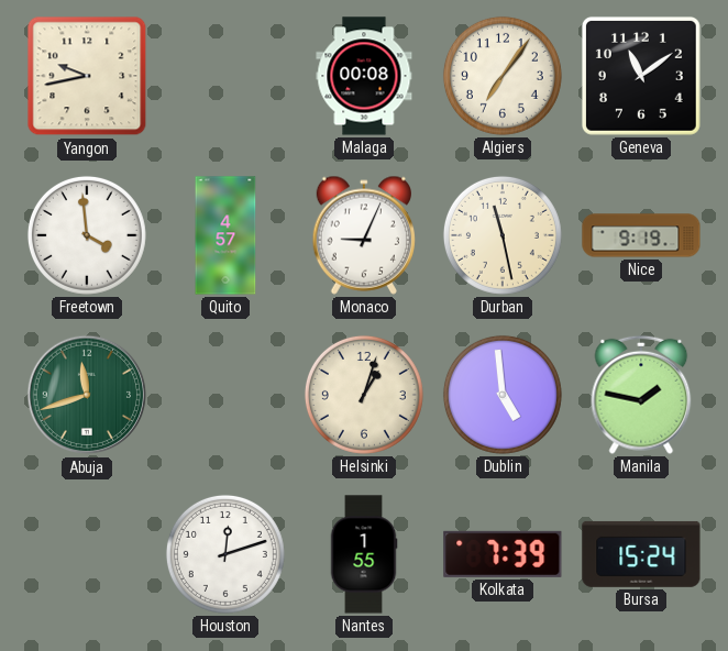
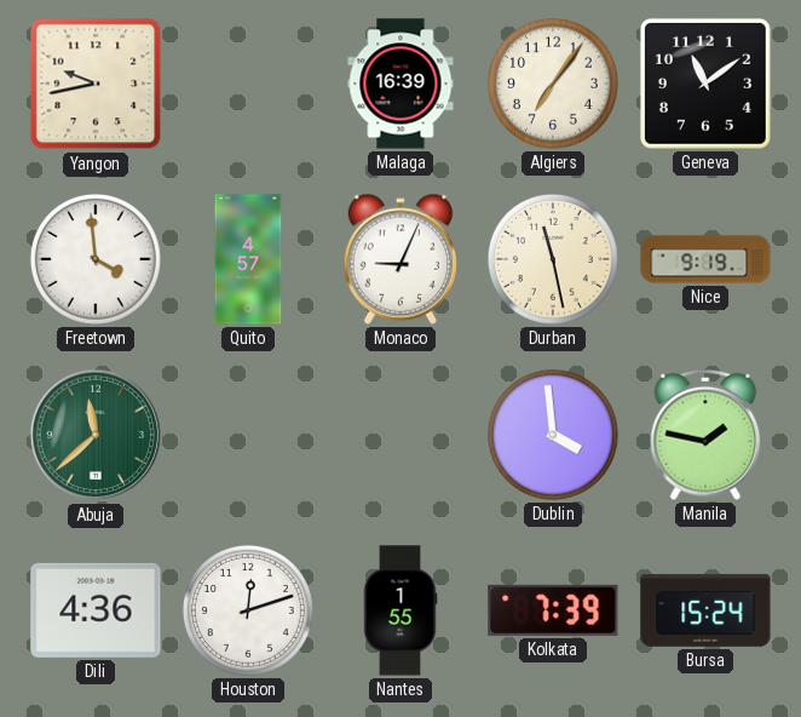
Malaga: 00:08 -> 16:39 (400, 84)
Abuja: 11:42 -> 11:38 (96, 435)
Helsinki: 1:03 -> none (364, 395)
Dublin: 4:59 -> 3:59 (553, 435)
Dili: none -> 4:36 (96, 610)
